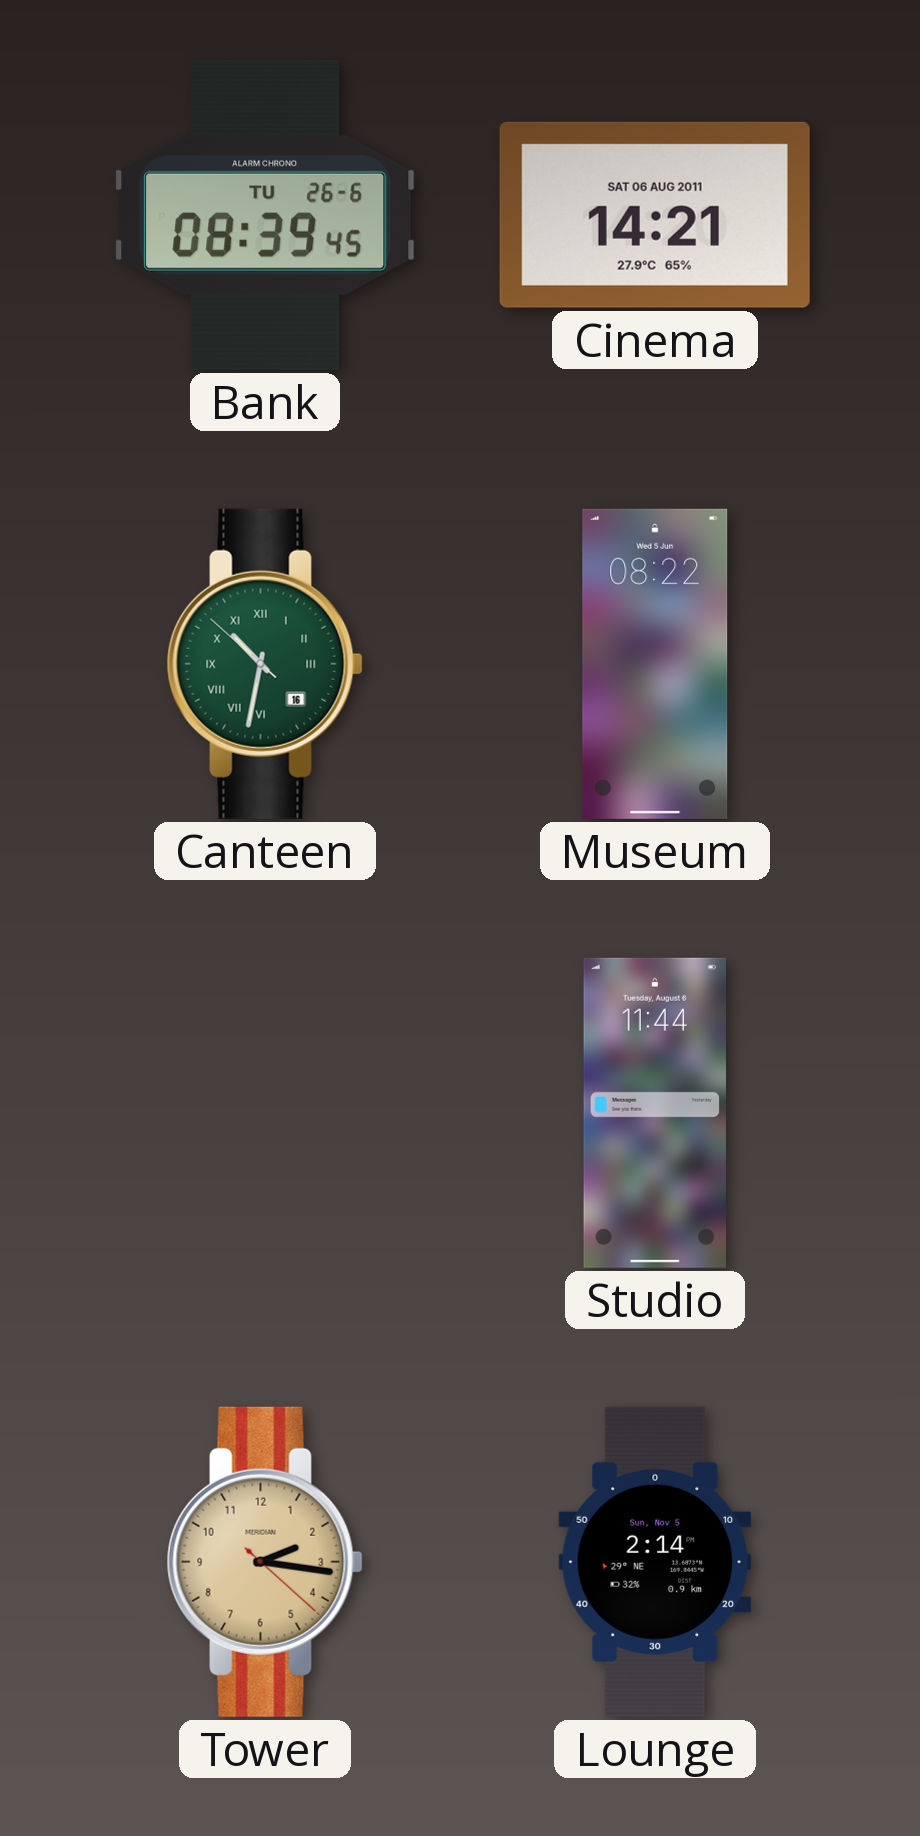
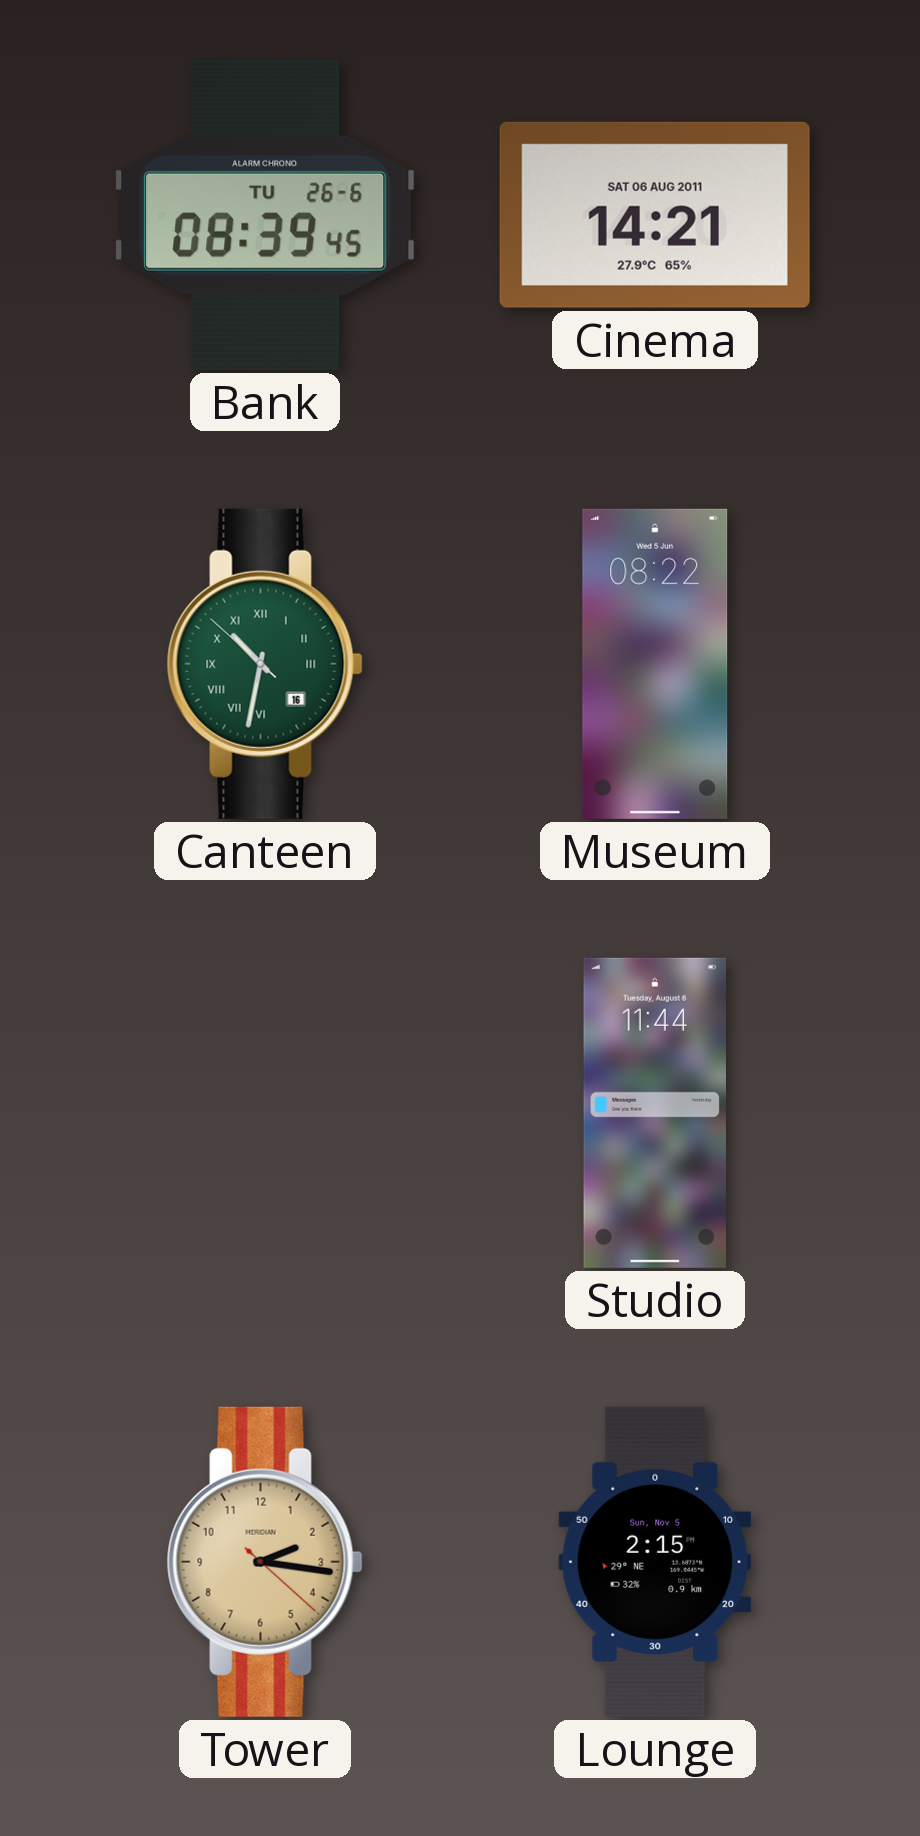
Lounge: 2:14 -> 2:15 (655, 1562)
